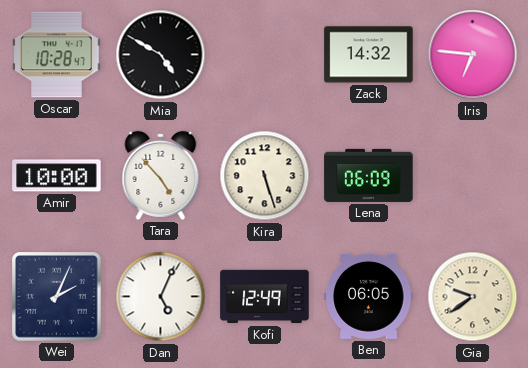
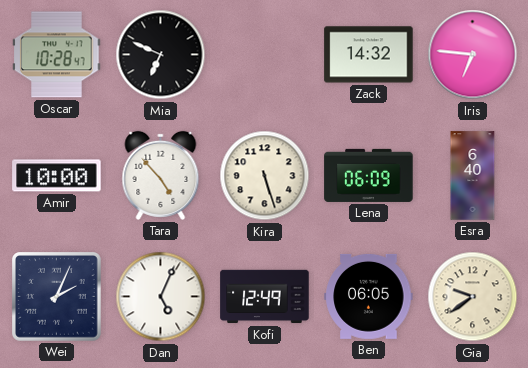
Mia: 4:50 -> 6:49 (161, 55)
Esra: none -> 6:40 (473, 176)
